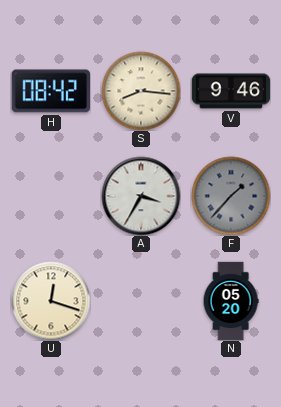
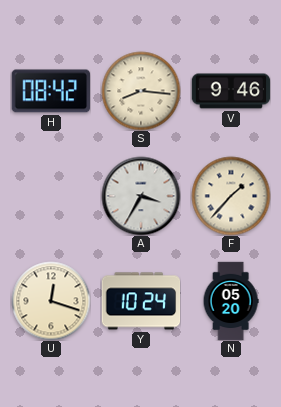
F dial: grey -> cream (231, 196)
Y: none -> 10:24 (141, 301)
